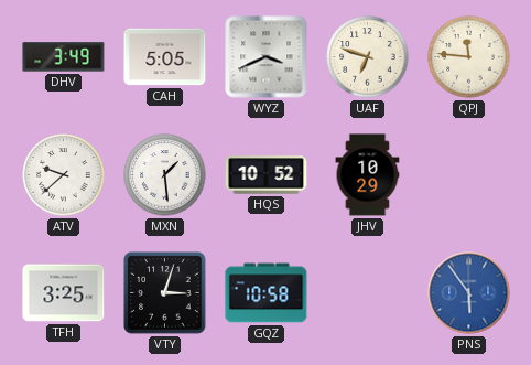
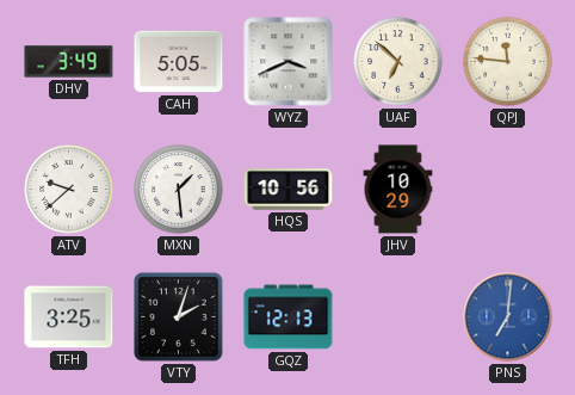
UAF: 6:48 -> 6:52 (398, 62)
HQS: 10:52 -> 10:56 (289, 190)
VTY: 3:03 -> 2:03 (179, 317)
GQZ: 10:58 -> 12:13 (289, 317)
PNS: 5:54 -> 7:01 (508, 317)
